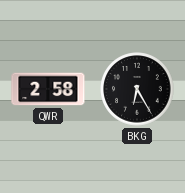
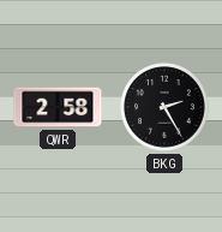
BKG: 6:25 -> 2:25 (164, 107)
